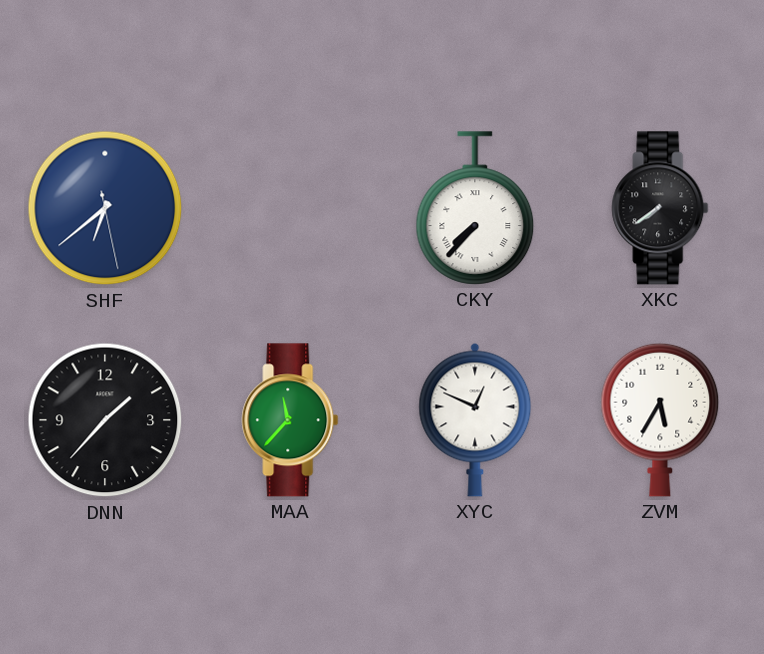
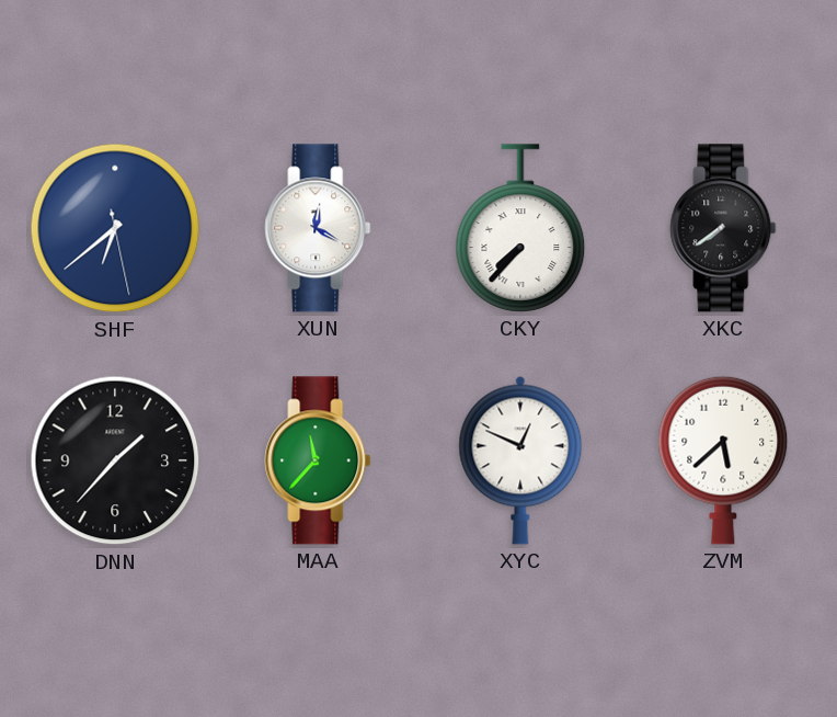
XUN: none -> 12:20 (318, 228)
ZVM: 5:35 -> 5:38 (723, 460)
